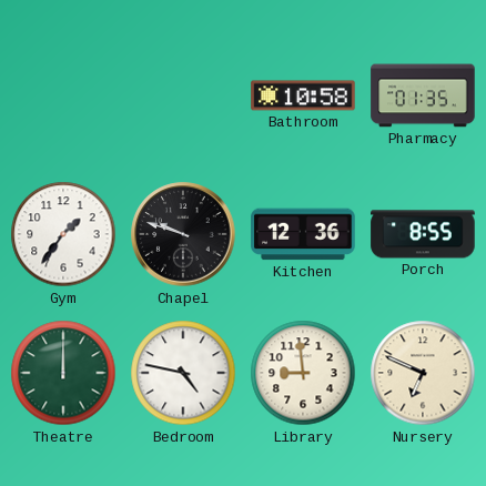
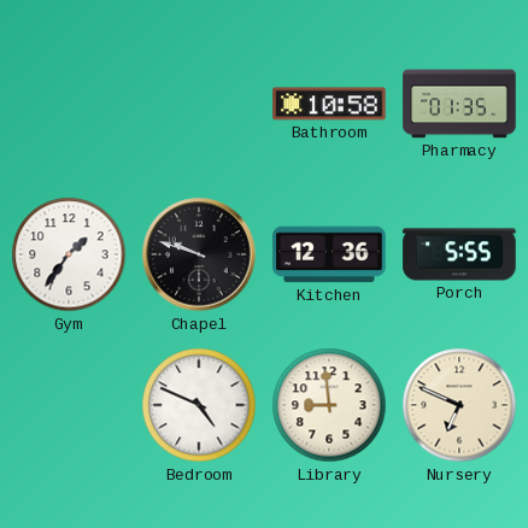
Porch: 8:55 -> 5:55 (459, 254)
Theatre: 12:00 -> none (63, 373)
Bedroom: 4:47 -> 4:49 (199, 405)
